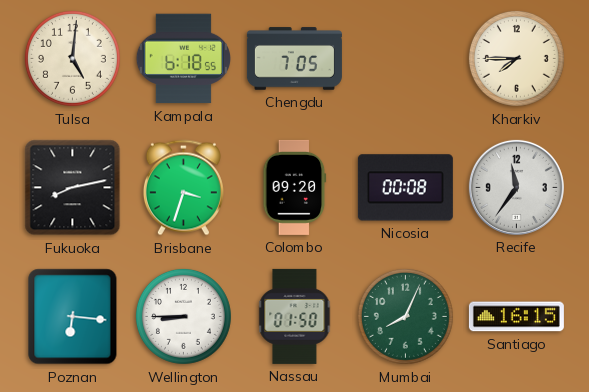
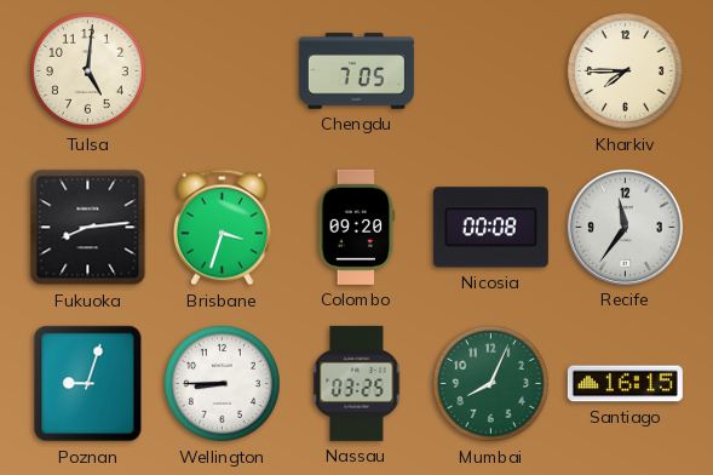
Kampala: 6:18 -> none (183, 59)
Fukuoka: 8:13 -> 8:14 (88, 228)
Poznan: 6:16 -> 9:03 (88, 384)
Nassau: 01:50 -> 03:25 (357, 383)
